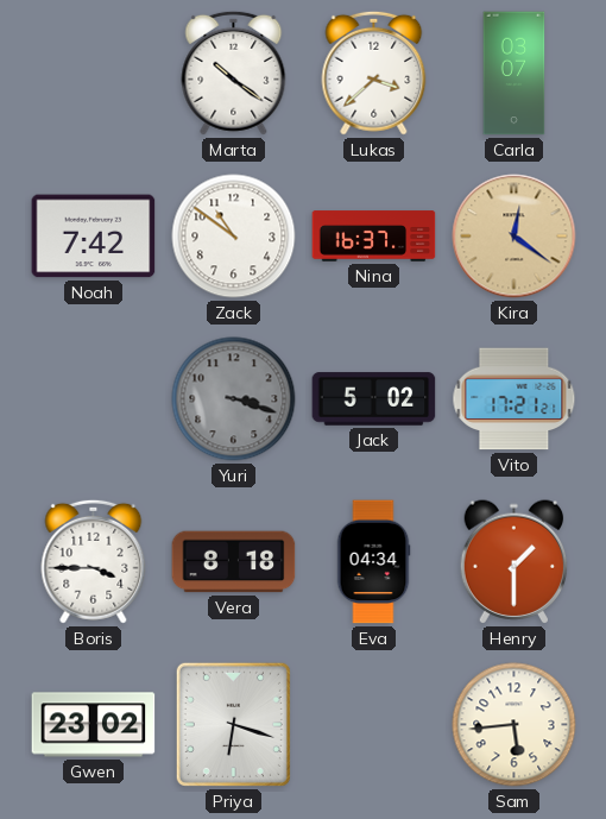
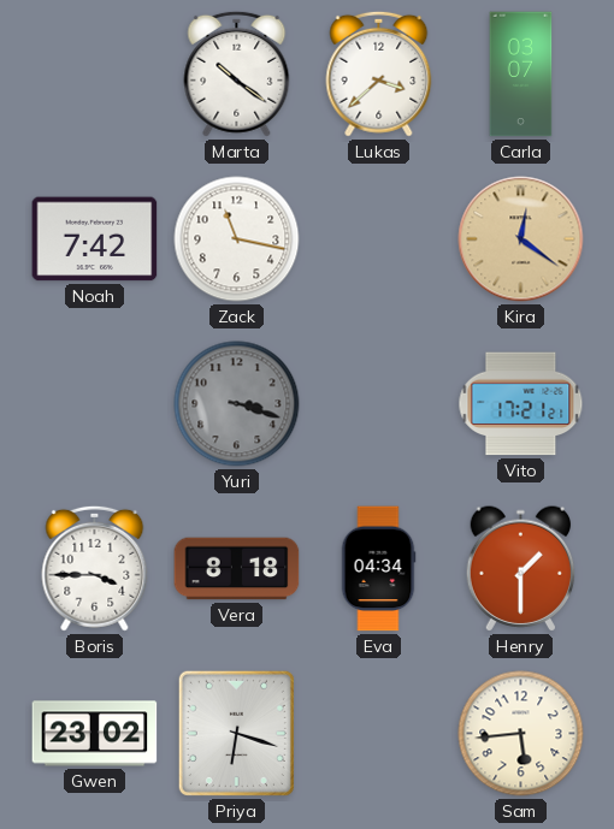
Zack: 10:51 -> 11:17 (237, 239)
Nina: 16:37 -> none (374, 237)
Jack: 5:02 -> none (374, 399)
